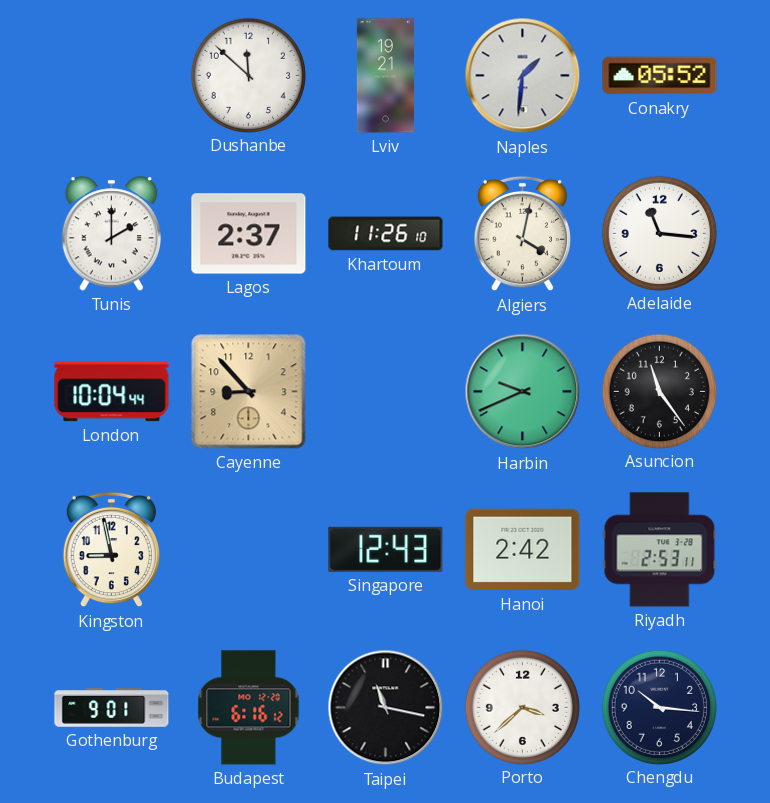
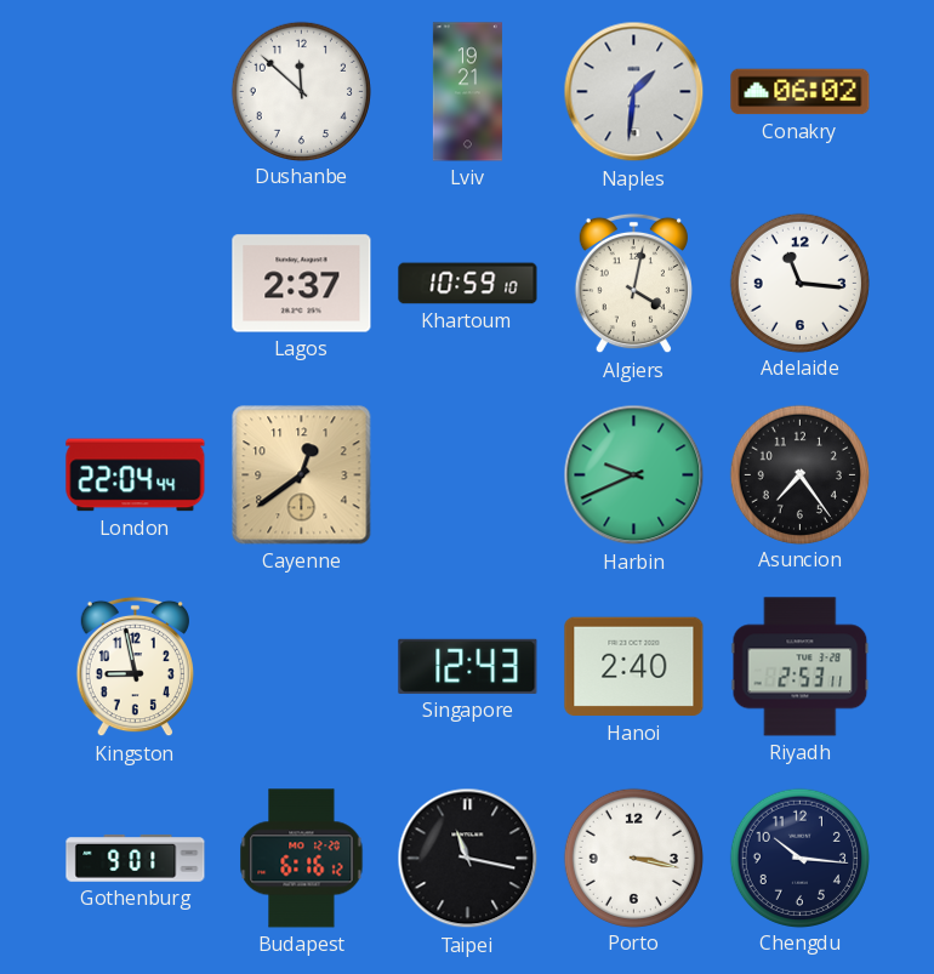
Conakry: 05:52 -> 06:02 (801, 92)
Tunis: 2:00 -> none (111, 234)
Khartoum: 11:26 -> 10:59 (468, 284)
London: 10:04 -> 22:04 (136, 475)
Cayenne: 8:53 -> 12:39 (302, 475)
Asuncion: 11:24 -> 7:24 (799, 474)
Hanoi: 2:42 -> 2:40 (634, 667)
Porto: 3:38 -> 3:17 (633, 858)
